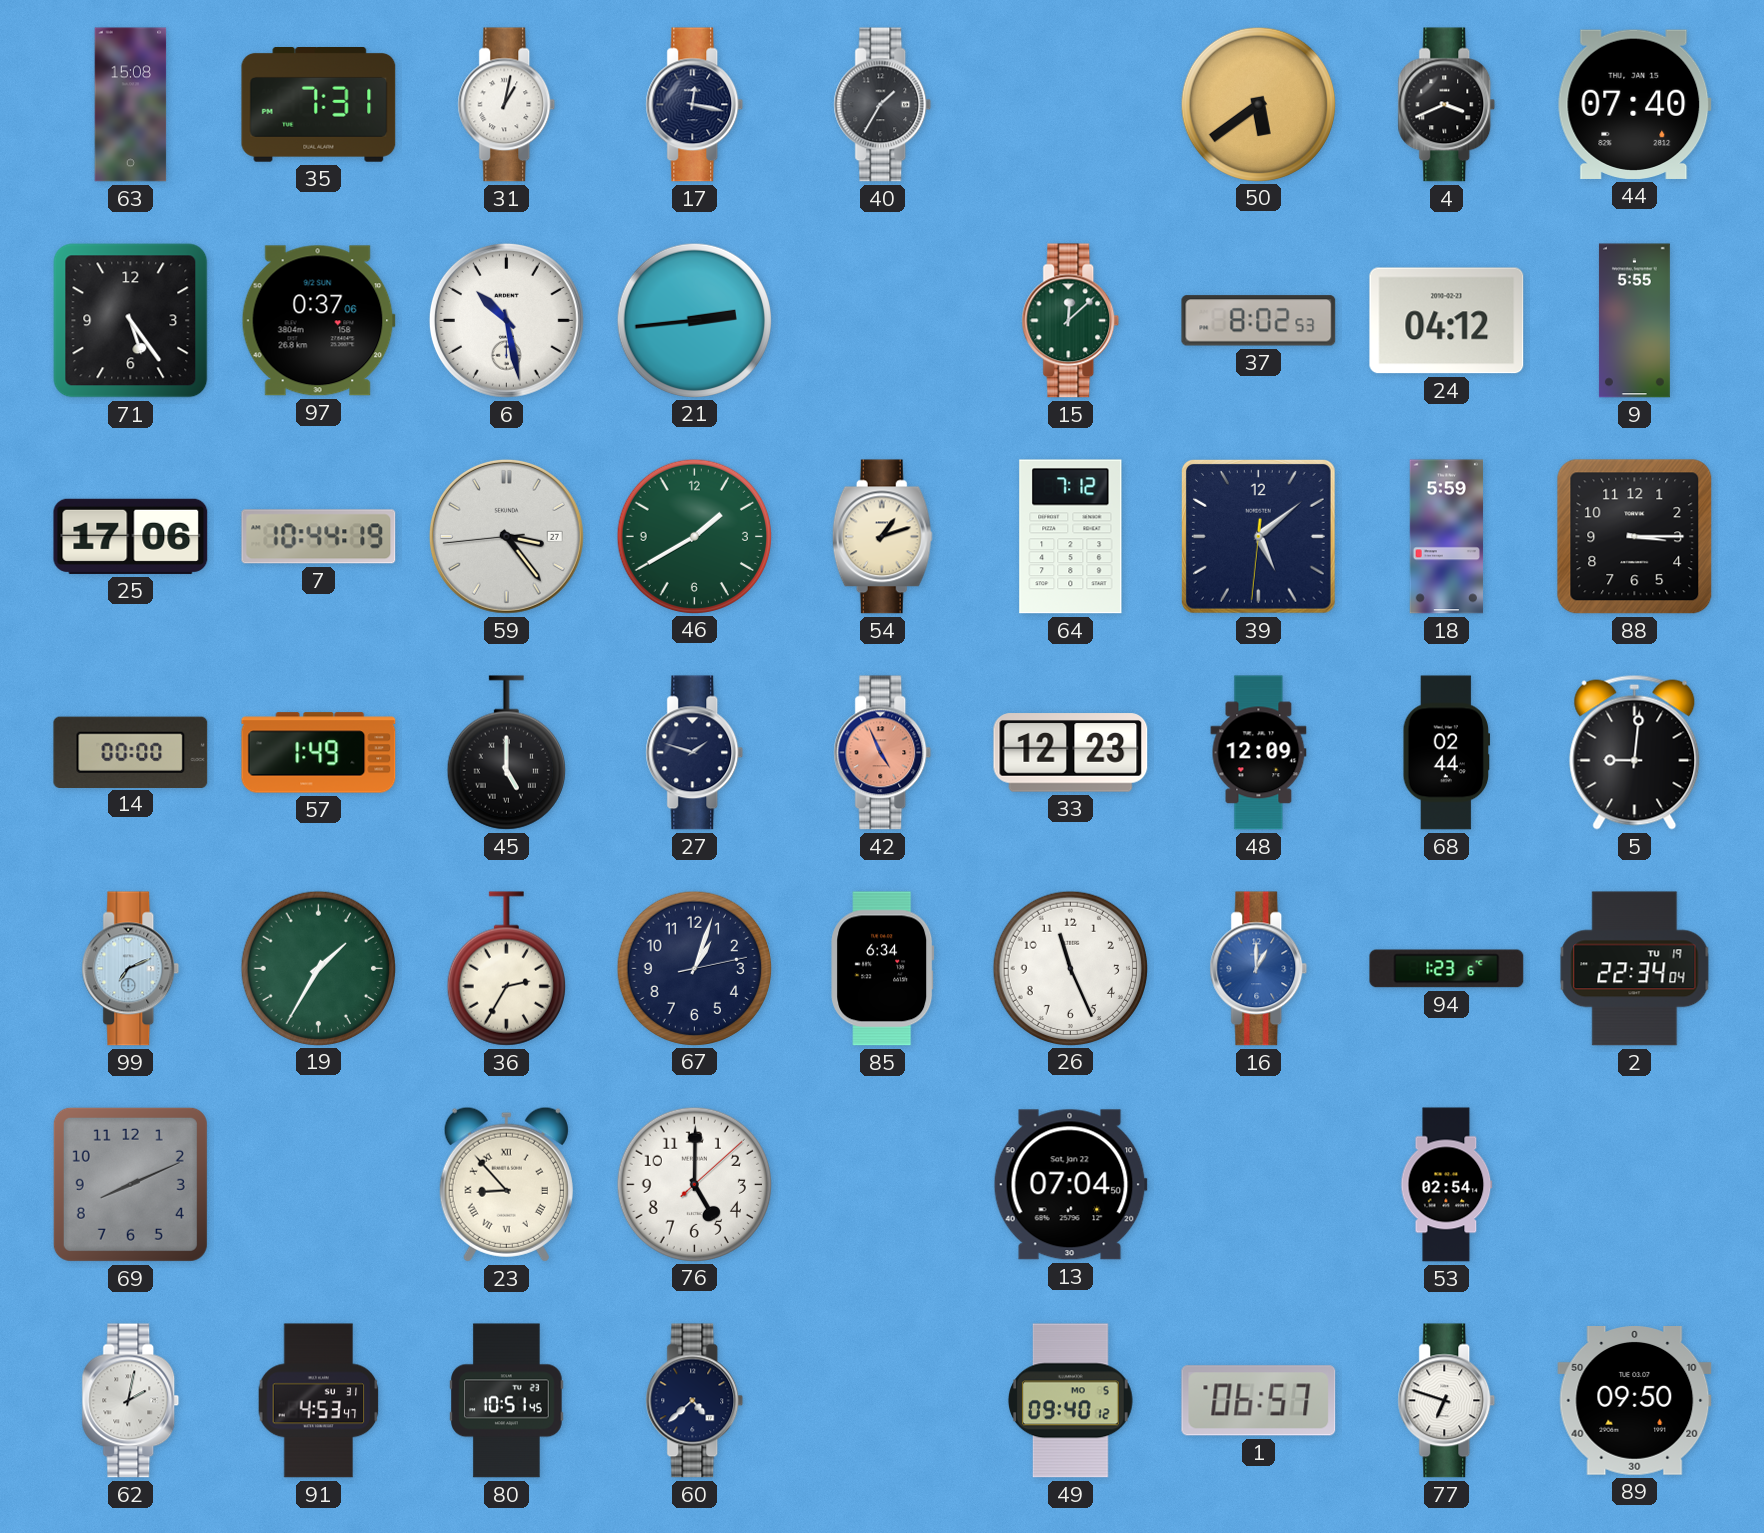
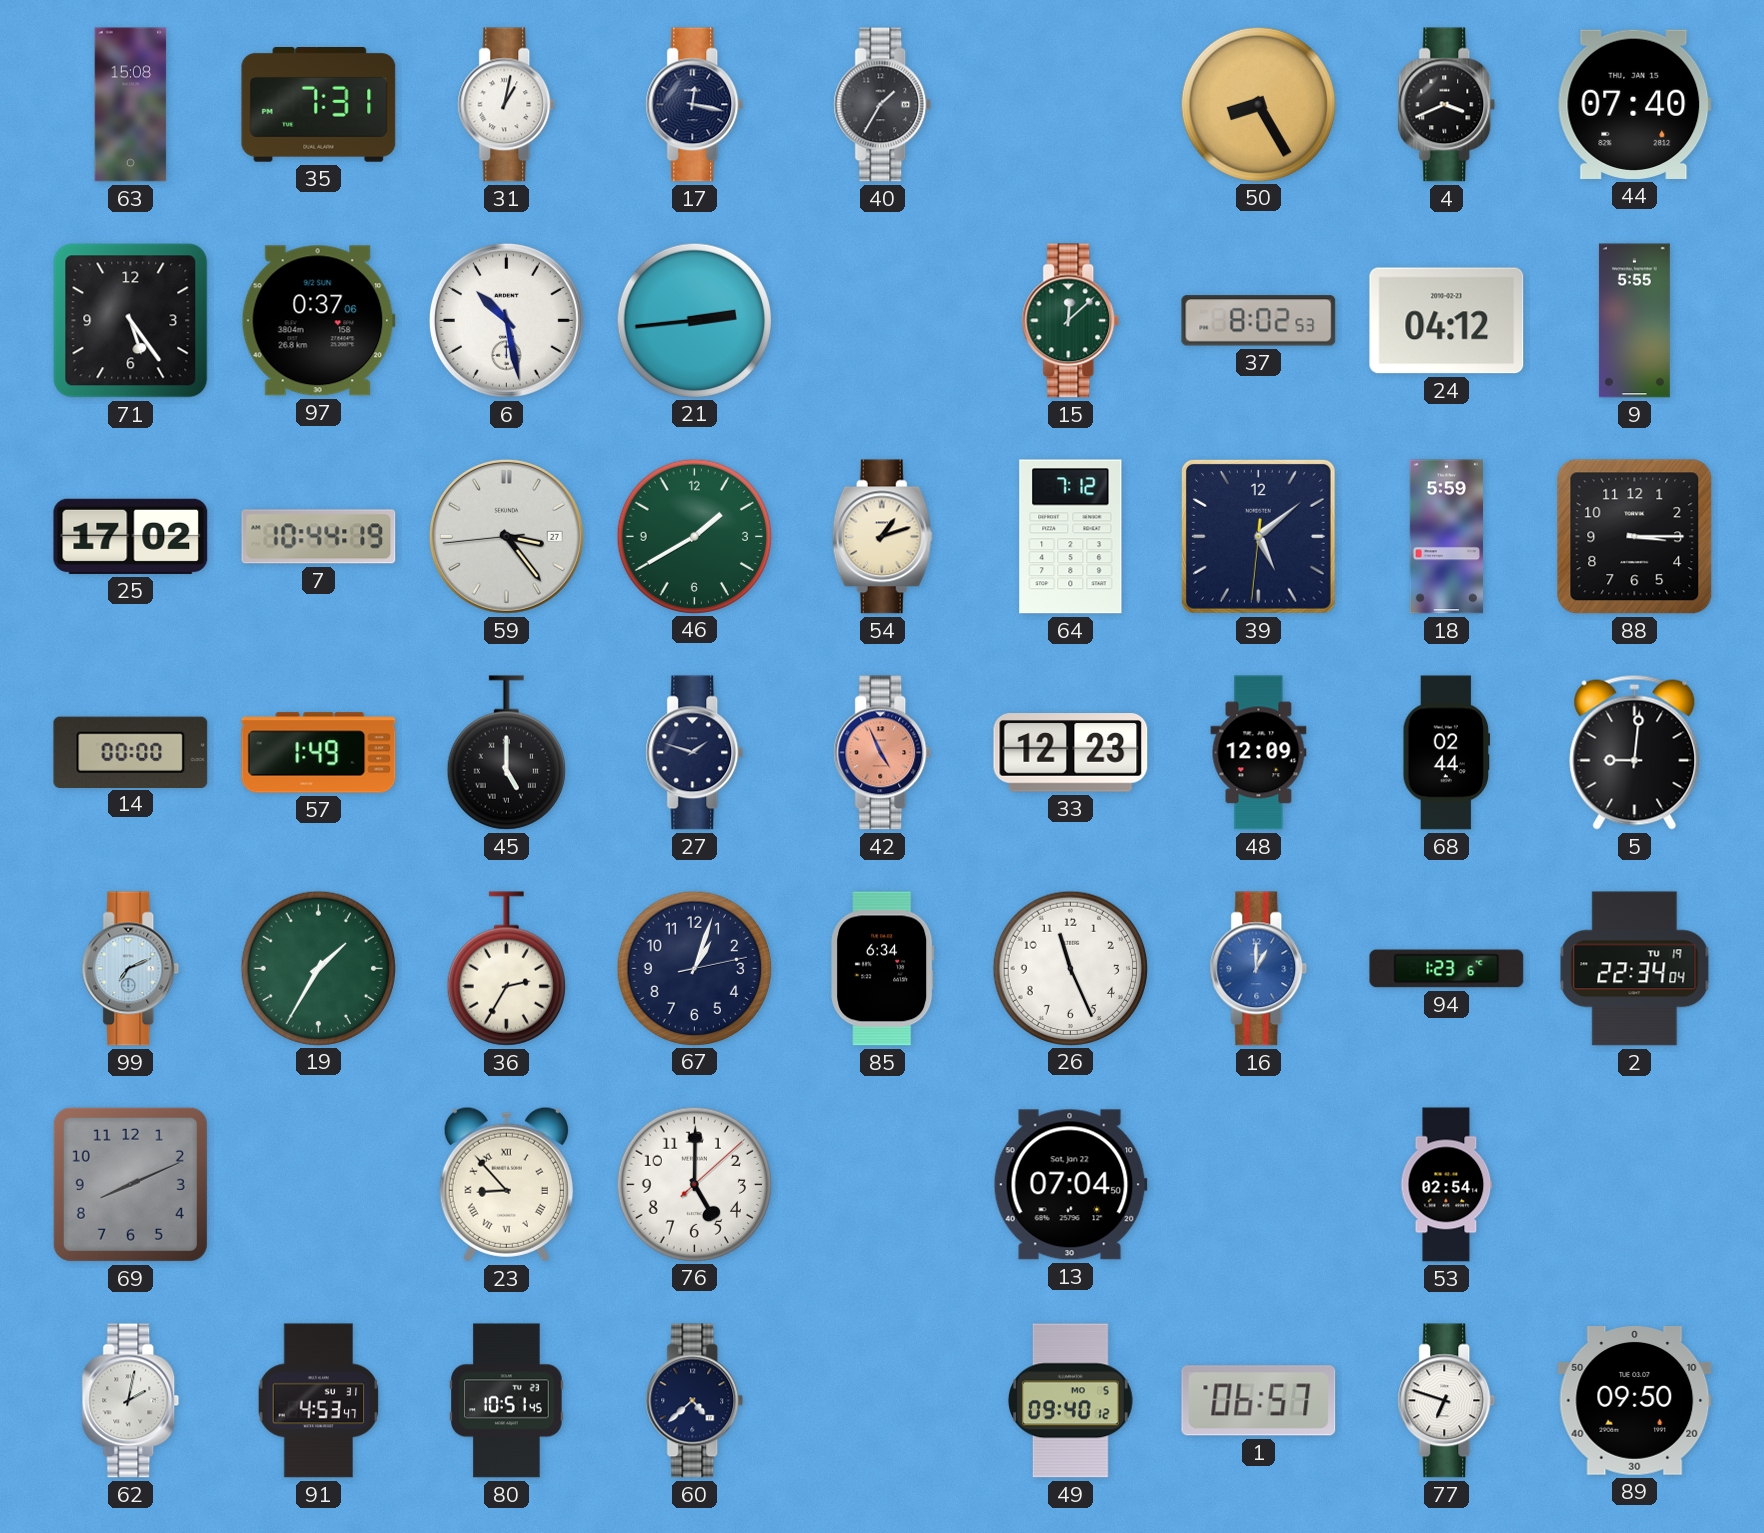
50: 5:39 -> 8:25 (1258, 104)
25: 17:06 -> 17:02 (131, 536)
